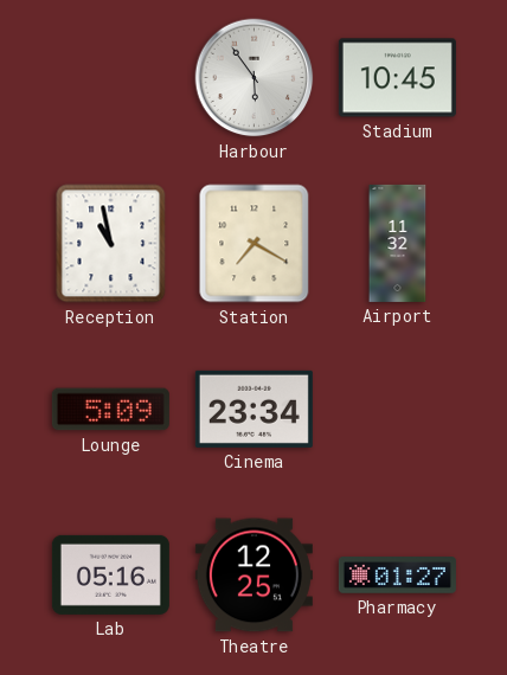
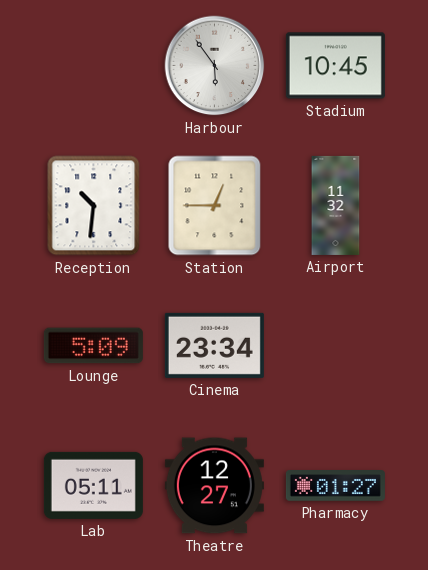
Reception: 10:58 -> 10:31 (94, 206)
Station: 7:20 -> 12:45 (215, 206)
Lab: 05:16 -> 05:11 (93, 485)
Theatre: 12:25 -> 12:27 (214, 486)
